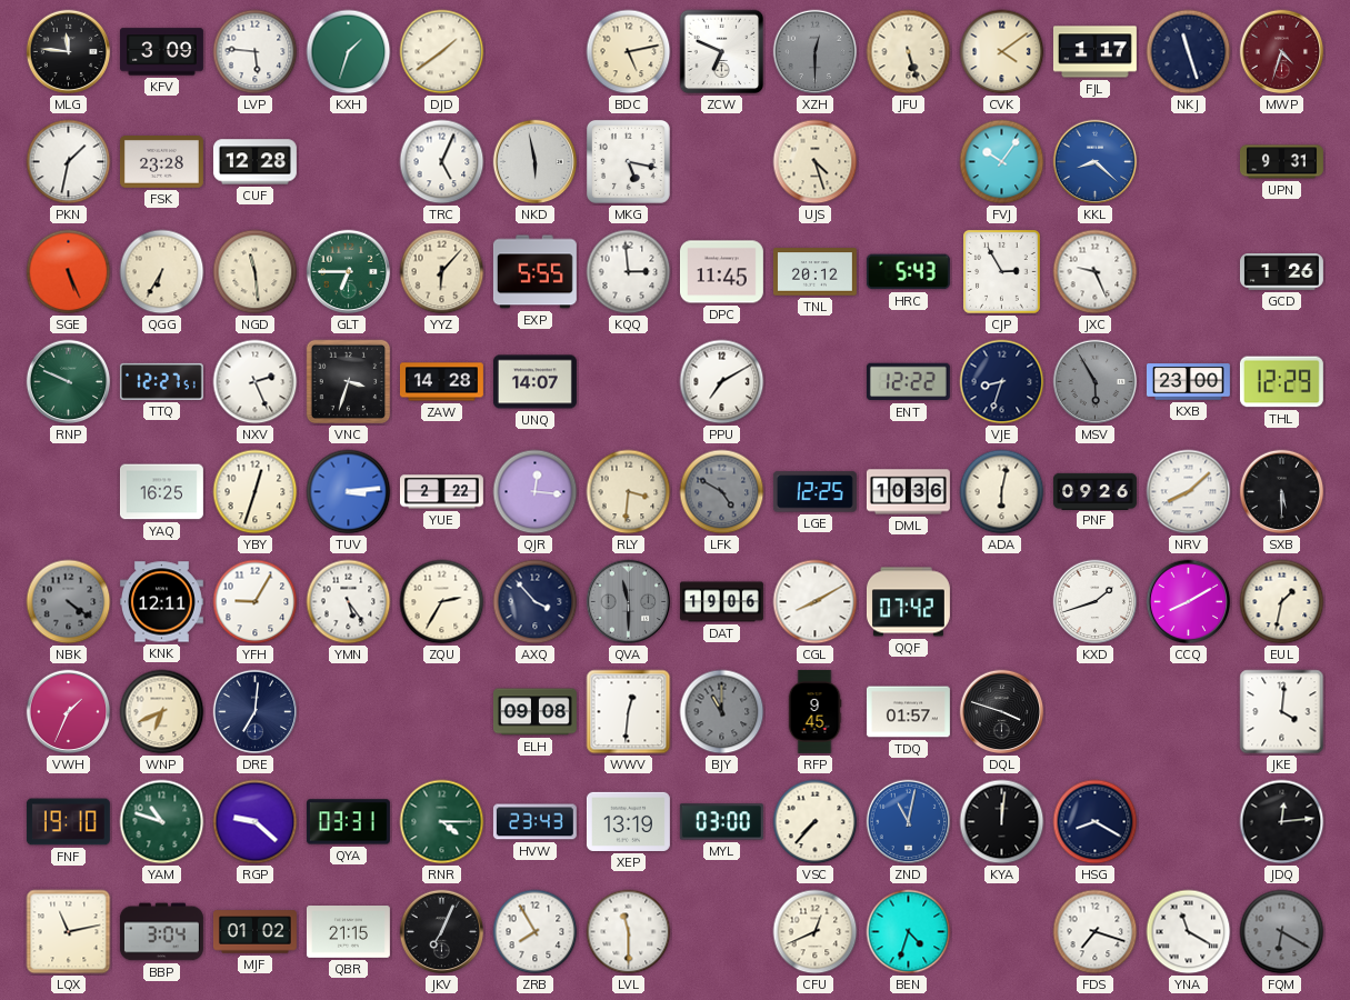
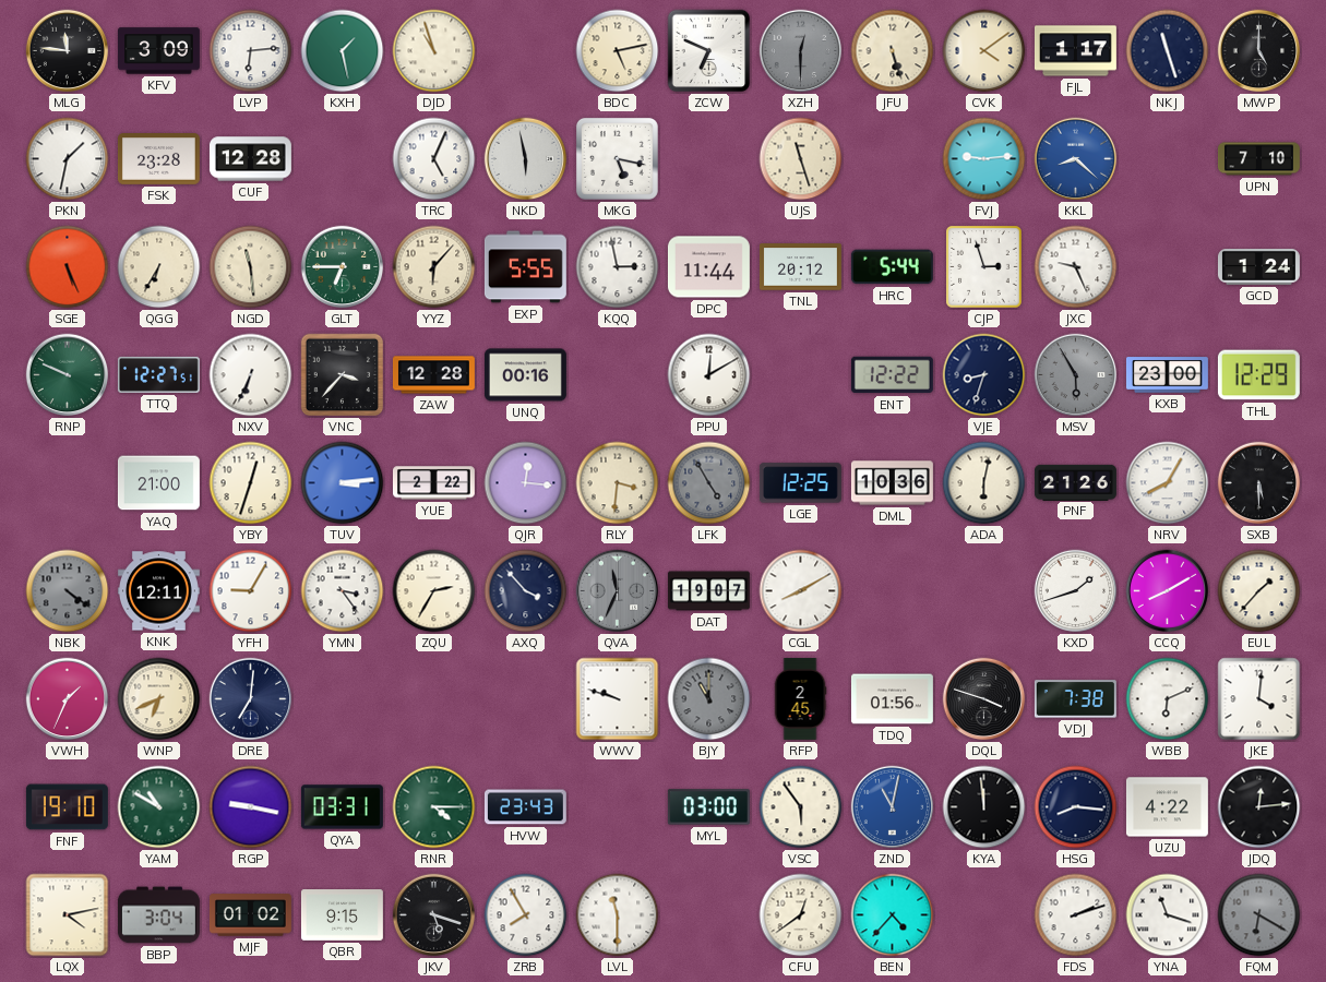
LVP: 5:46 -> 6:14 (251, 51)
KXH: 1:33 -> 1:28 (343, 51)
DJD: 1:39 -> 10:57 (434, 51)
MWP: 4:33 -> 5:00 (1259, 51)
MWP dial: burgundy -> black (1259, 51)
UJS: 4:27 -> 11:27 (801, 159)
FVJ: 10:06 -> 9:14 (984, 159)
UPN: 9:31 -> 7:10 (1258, 159)
KQQ: 2:59 -> 2:58 (618, 267)
DPC: 11:45 -> 11:44 (708, 267)
HRC: 5:43 -> 5:44 (892, 267)
CJP: 2:55 -> 2:57 (984, 267)
GCD: 1:26 -> 1:24 (1258, 267)
NXV: 2:26 -> 6:34 (251, 375)
VNC: 3:33 -> 3:37 (343, 375)
ZAW: 14:28 -> 12:28 (433, 375)
UNQ: 14:07 -> 00:16 (525, 375)
PPU: 7:10 -> 12:10 (709, 375)
YAQ: 16:25 -> 21:00 (158, 483)
LFK: 4:50 -> 4:55 (709, 483)
PNF: 09:26 -> 21:26 (1075, 482)
NRV: 8:08 -> 8:05 (1168, 483)
YMN: 5:24 -> 3:24 (343, 591)
QVA: 11:30 -> 11:34 (618, 591)
DAT: 19:06 -> 19:07 (708, 591)
QQF: 07:42 -> none (908, 602)
EUL: 1:32 -> 1:37 (1259, 591)
ELH: 09:08 -> none (534, 712)
WWV: 12:31 -> 9:48 (618, 699)
RFP: 9:45 -> 2:45 (800, 698)
TDQ: 01:57 -> 01:56 (892, 699)
VDJ: none -> 7:38 (1075, 699)
WBB: none -> 6:11 (1168, 699)
YAM: 10:48 -> 10:50 (159, 807)
RGP: 9:22 -> 9:17 (251, 807)
XEP: 13:19 -> none (628, 821)
VSC: 7:37 -> 5:54 (801, 807)
KYA: 12:01 -> 11:59 (984, 807)
HSG: 8:20 -> 8:16 (1076, 807)
UZU: none -> 4:22 (1167, 807)
LQX: 11:13 -> 4:13 (68, 915)
QBR: 21:15 -> 9:15 (342, 915)
JKV: 7:04 -> 5:18 (434, 915)
CFU: 12:41 -> 12:39 (801, 915)
BEN: 4:33 -> 4:37 (893, 915)
FDS: 7:18 -> 2:12 (1076, 915)
YNA: 11:20 -> 11:18 (1168, 915)
